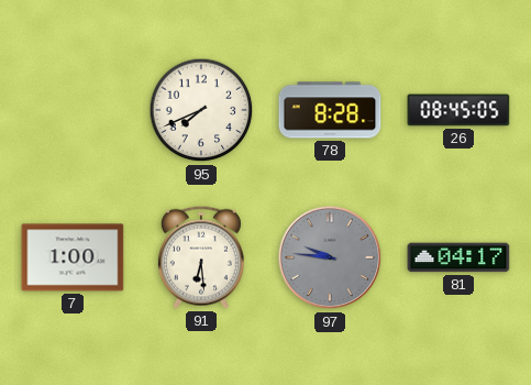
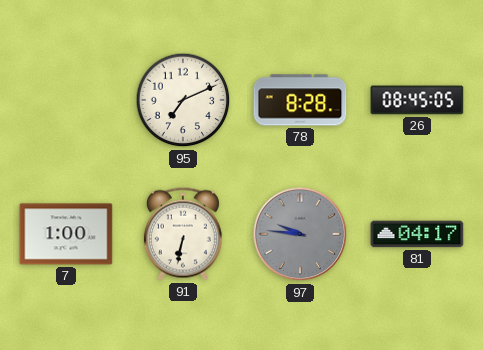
95: 7:41 -> 7:11 (183, 100)
91: 6:29 -> 6:32 (183, 234)
